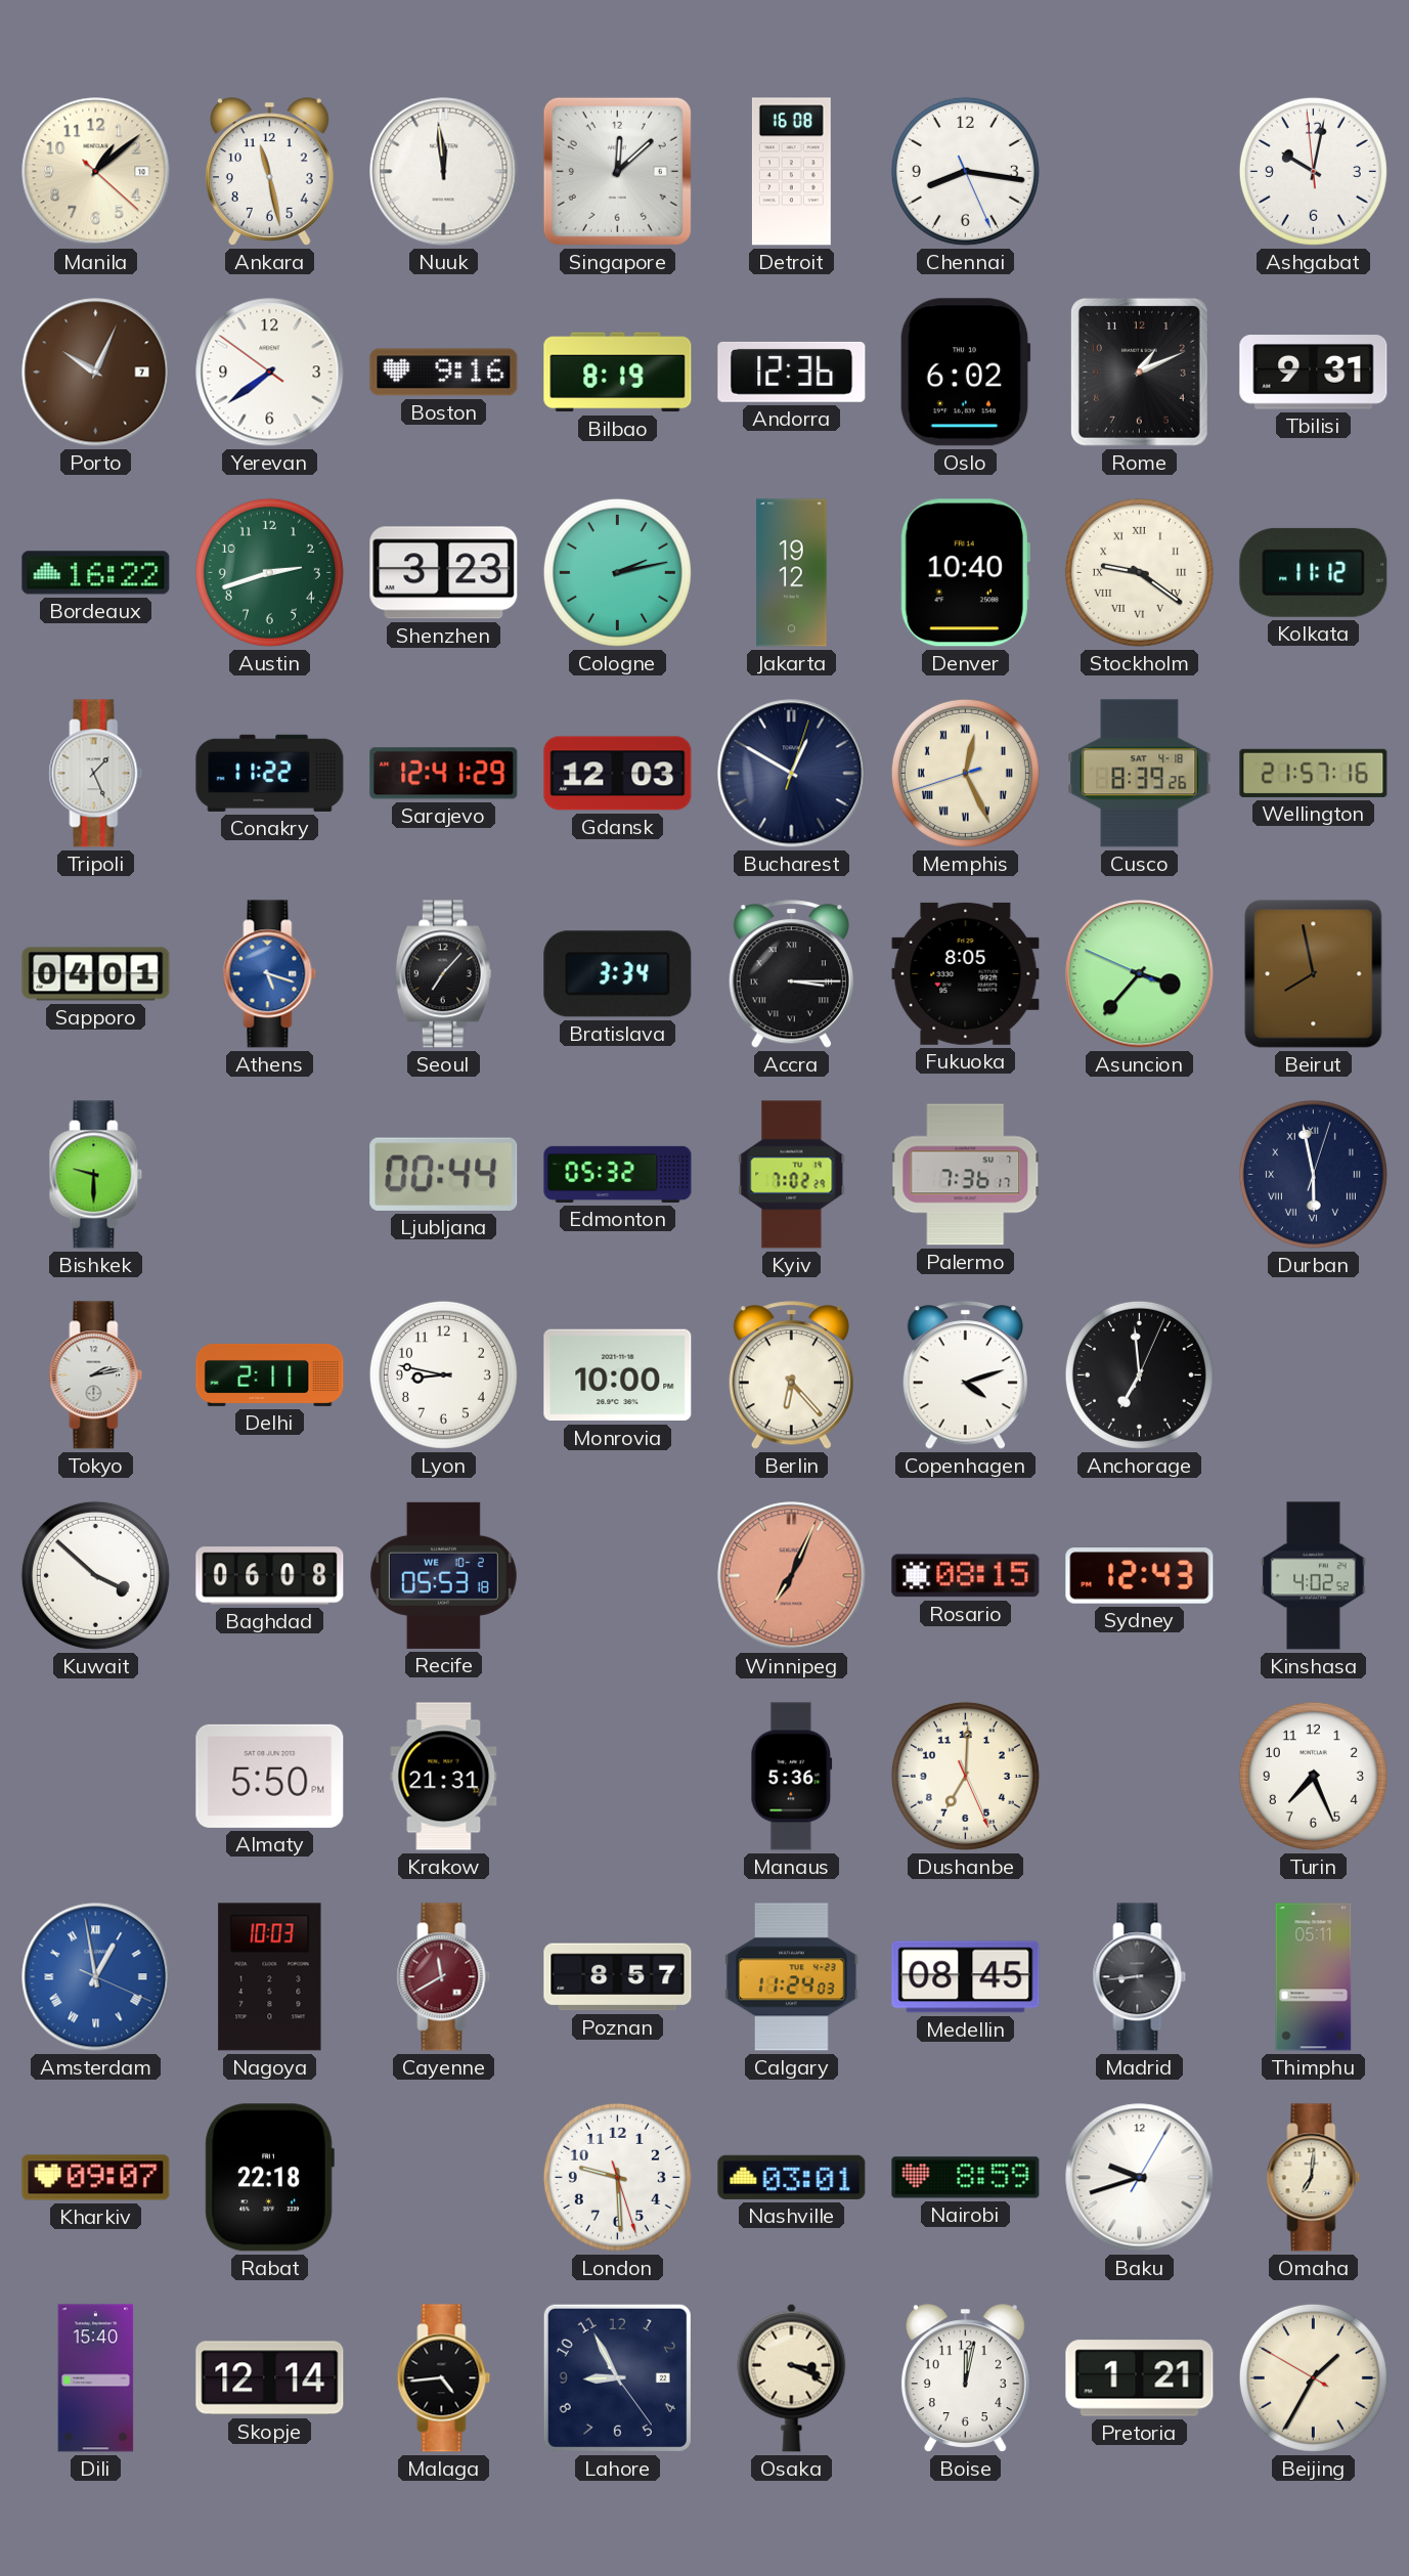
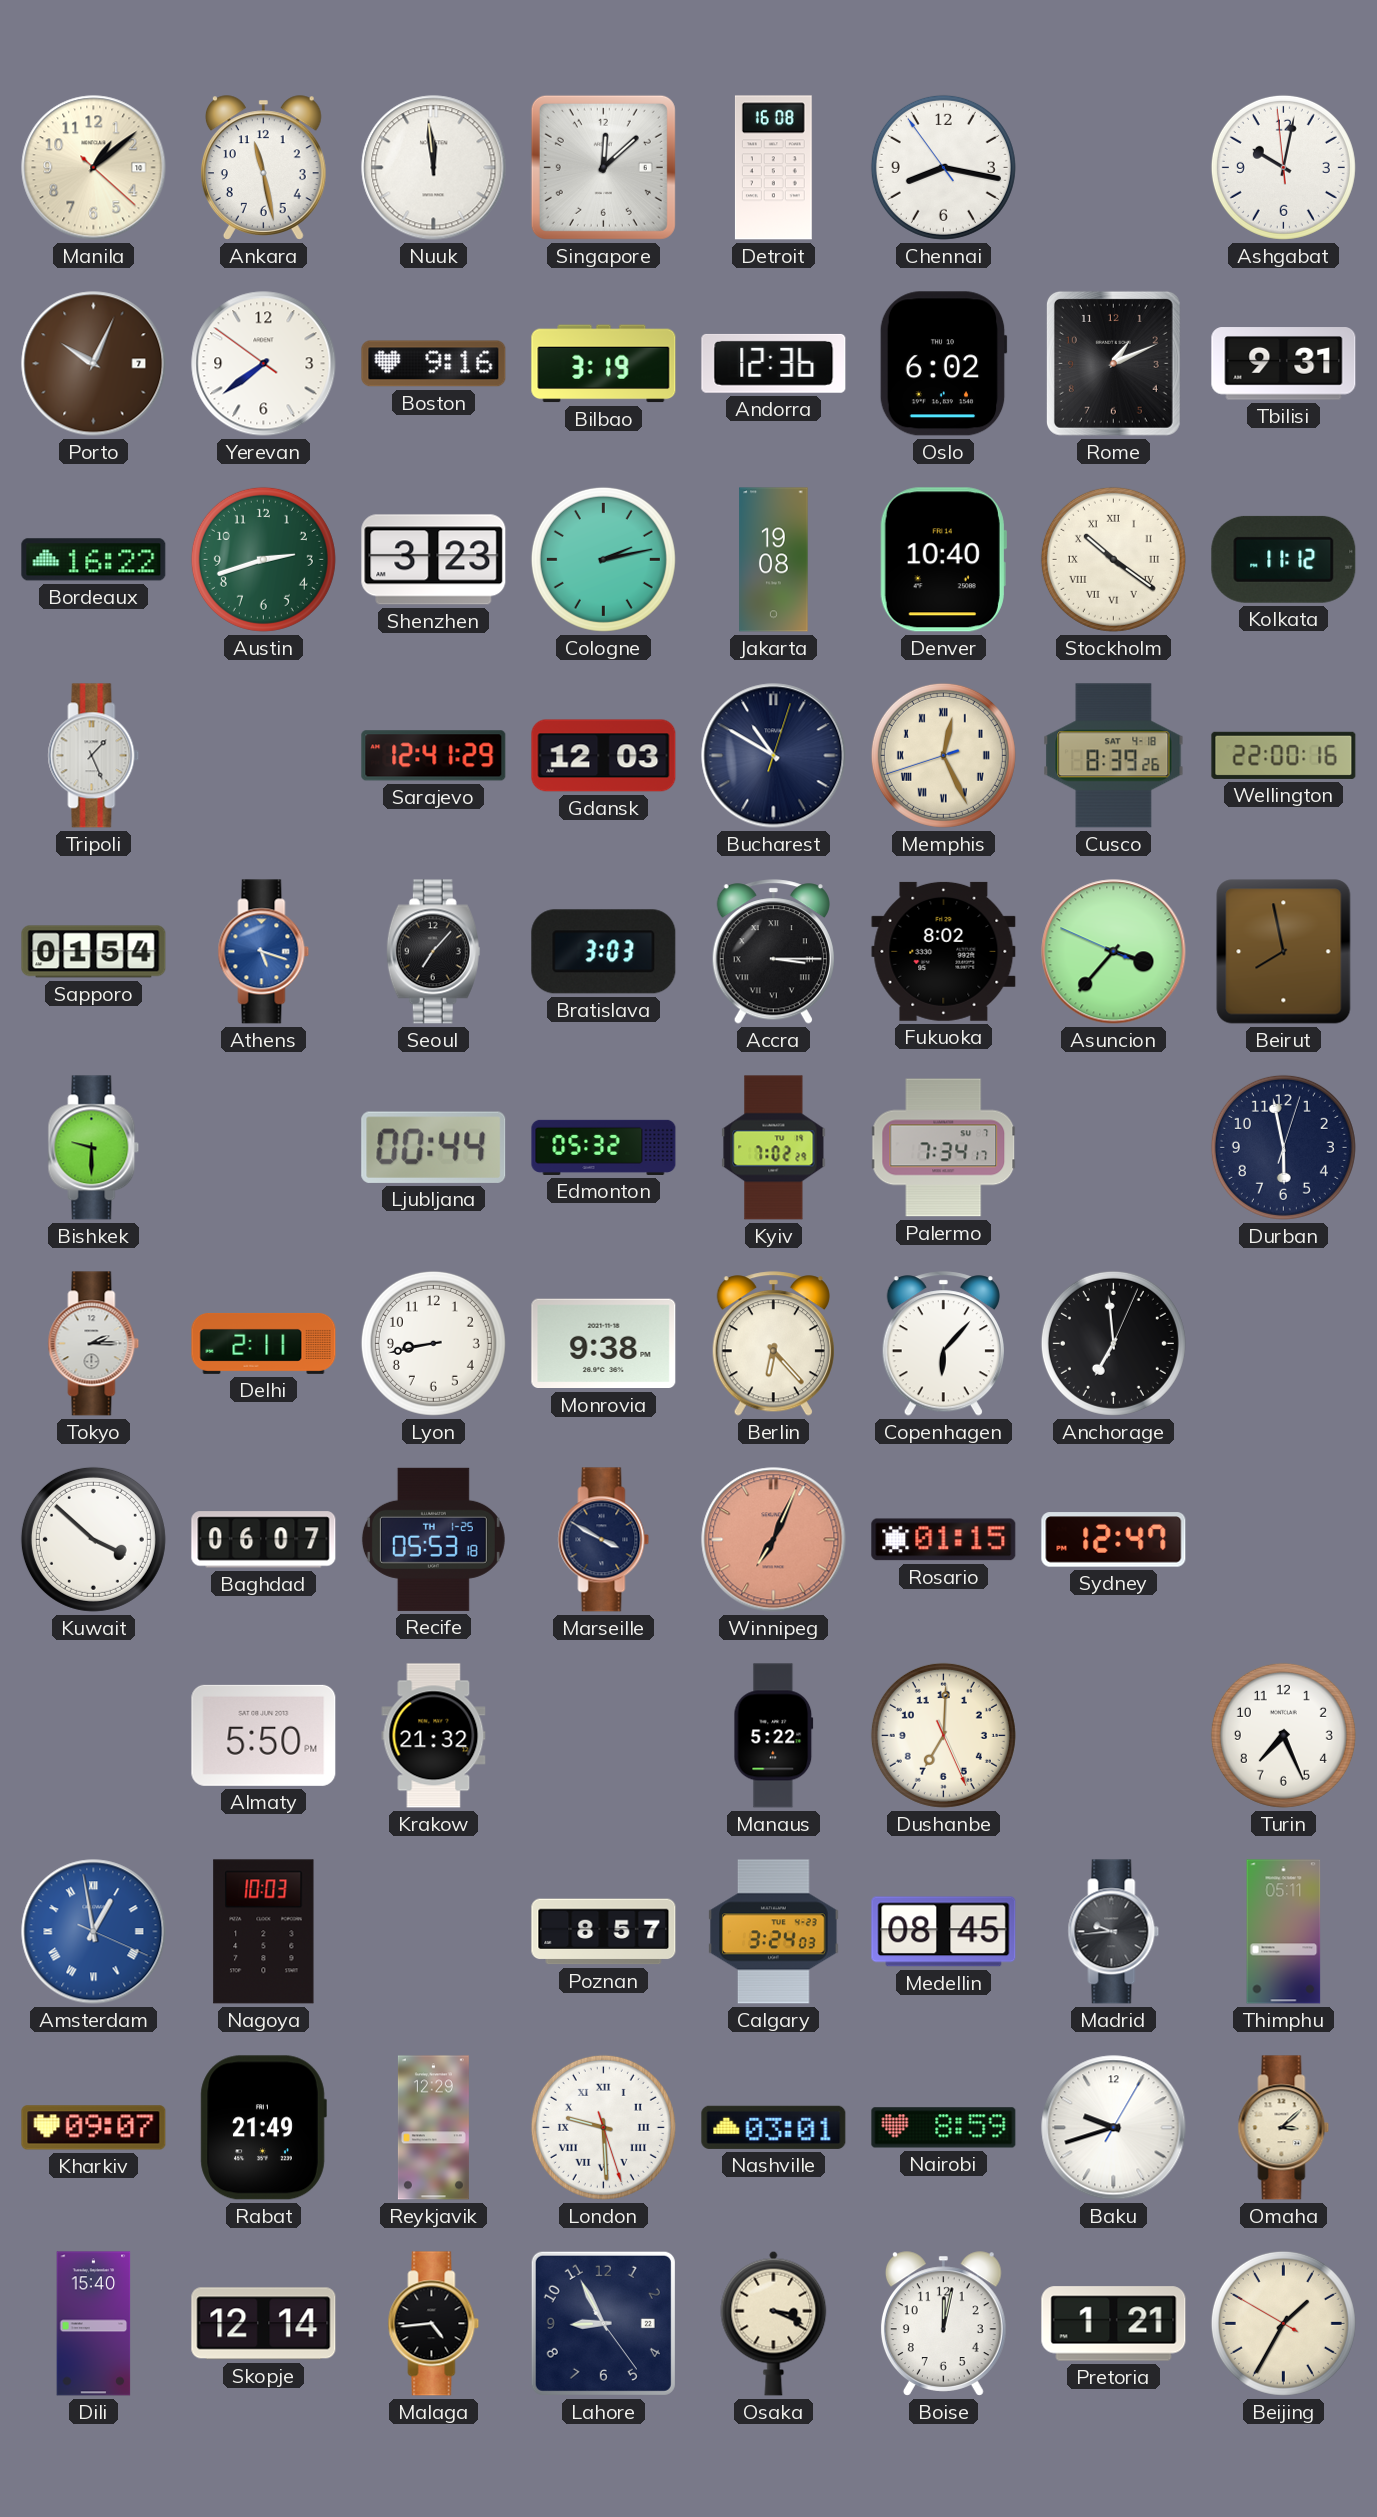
Chennai: 8:16:26 -> 8:16:54 (943, 167)
Bilbao: 8:19 -> 3:19 (604, 364)
Jakarta: 19:12 -> 19:08 (774, 560)
Stockholm: 9:21 -> 10:21 (1113, 559)
Conakry: 11:22 -> none (270, 773)
Bucharest: 12:50 -> 10:50 (774, 756)
Wellington: 21:57 -> 22:00 (1284, 755)
Sapporo: 04:01 -> 01:54 (94, 952)
Bratislava: 3:34 -> 3:03 (604, 952)
Fukuoka: 8:05 -> 8:02 (944, 951)
Palermo: 7:36 -> 7:34 (944, 1148)
Durban numerals: Roman -> Arabic (1283, 1147)
Tokyo: 2:13 -> 2:15 (94, 1344)
Lyon: 8:47 -> 8:43 (433, 1343)
Monrovia: 10:00 -> 9:38 (604, 1344)
Copenhagen: 4:12 -> 6:07 (943, 1344)
Baghdad: 06:08 -> 06:07 (264, 1540)
Recife date: WE 10-2 -> TH 1-25 (433, 1539)
Marseille: none -> 3:50 (604, 1540)
Rosario: 08:15 -> 01:15 (944, 1540)
Sydney: 12:43 -> 12:47 (1114, 1540)
Kinshasa: 4:02 -> none (1314, 1576)
Krakow: 21:31 -> 21:32 (434, 1736)
Manaus: 5:36 -> 5:22 (774, 1736)
Cayenne: 11:40 -> none (444, 1977)
Calgary: 11:24 -> 3:24 (774, 1932)
Madrid: 8:44 -> 9:44 (1114, 1932)
Rabat: 22:18 -> 21:49 (263, 2128)
Reykjavik: none -> 12:29 (433, 2128)
London numerals: Arabic -> Roman (603, 2127)
Omaha: 7:01 -> 3:08 (1284, 2128)
